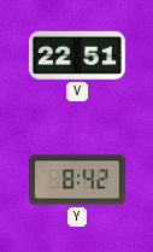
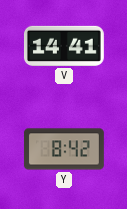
V: 22:51 -> 14:41 (64, 46)
